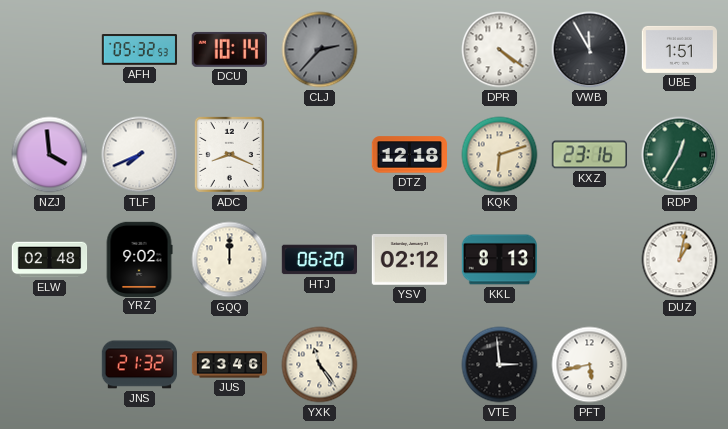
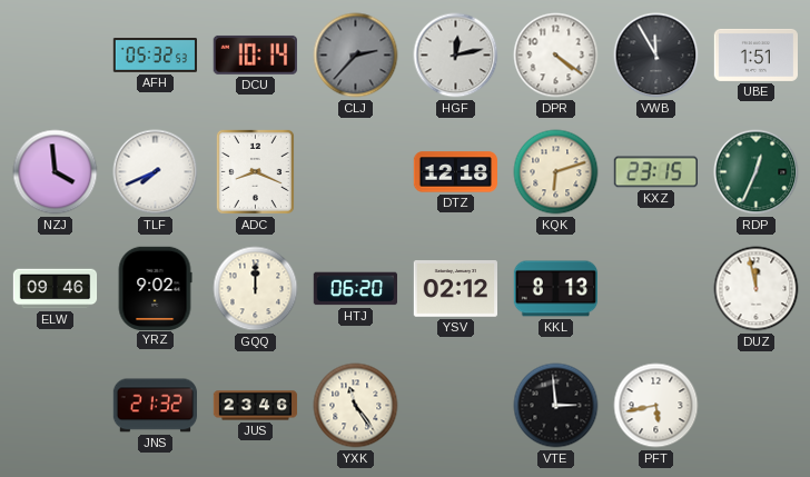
HGF: none -> 12:13 (456, 56)
KXZ: 23:16 -> 23:15 (655, 172)
RDP: 12:35 -> 12:34 (757, 172)
ELW: 02:48 -> 09:46 (56, 289)
DUZ: 1:02 -> 11:58 (757, 289)
